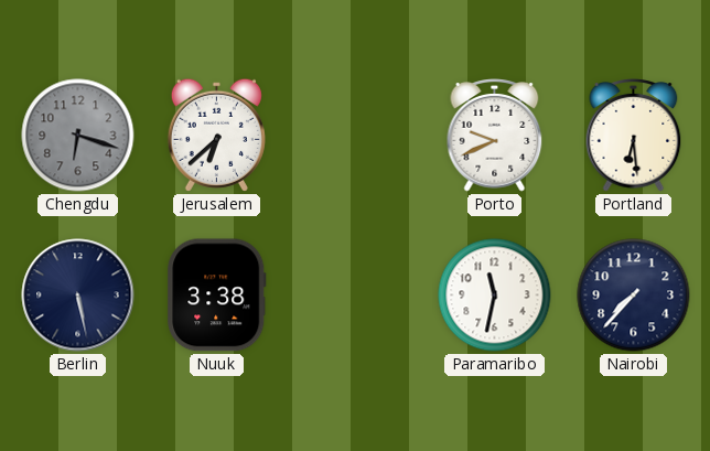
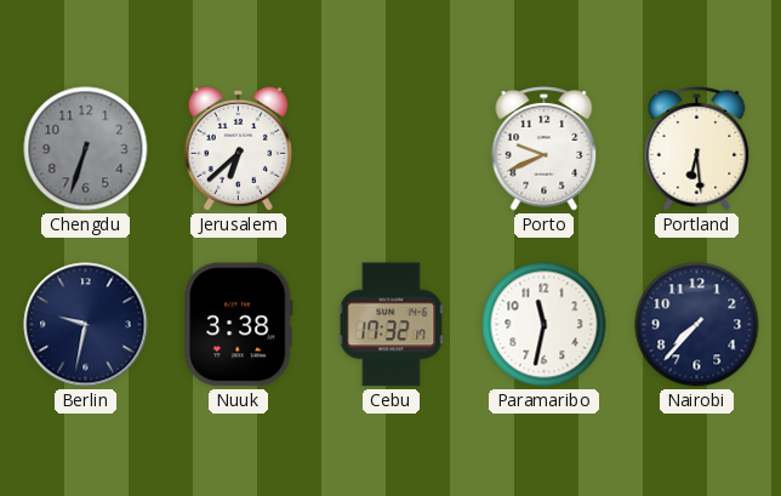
Chengdu: 6:18 -> 6:33 (86, 149)
Berlin: 5:28 -> 9:32 (86, 325)
Cebu: none -> 17:32 (392, 325)
